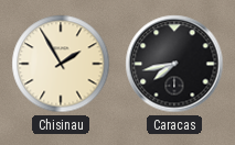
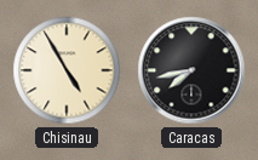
Chisinau: 1:55 -> 4:55 (67, 70)
